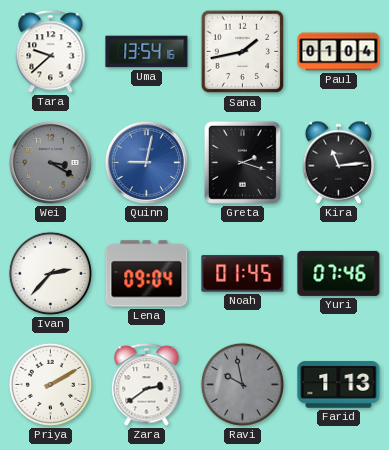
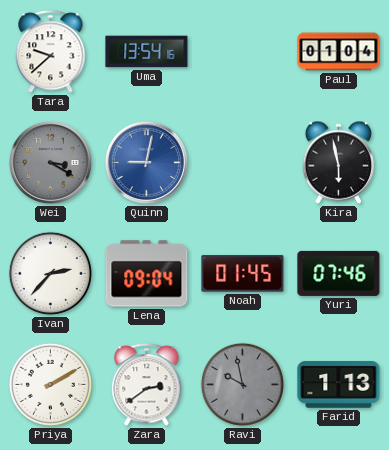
Sana: 1:43 -> none (243, 52)
Greta: 2:18 -> none (242, 162)
Kira: 11:14 -> 5:58 (339, 162)
